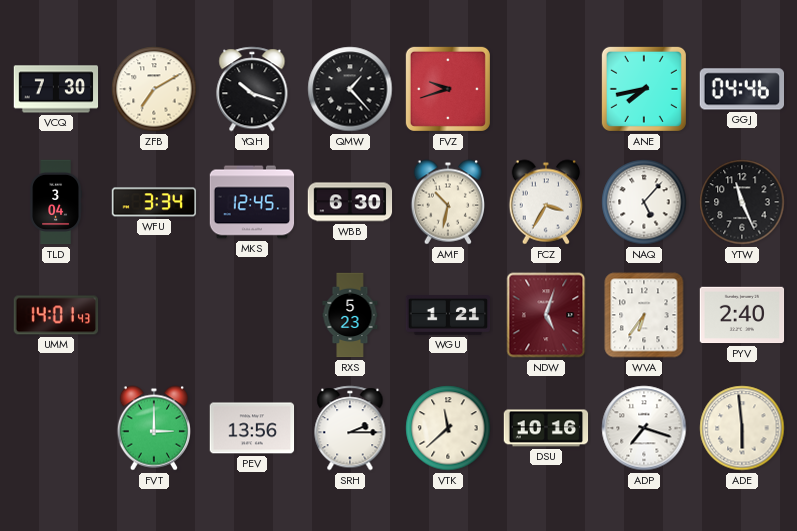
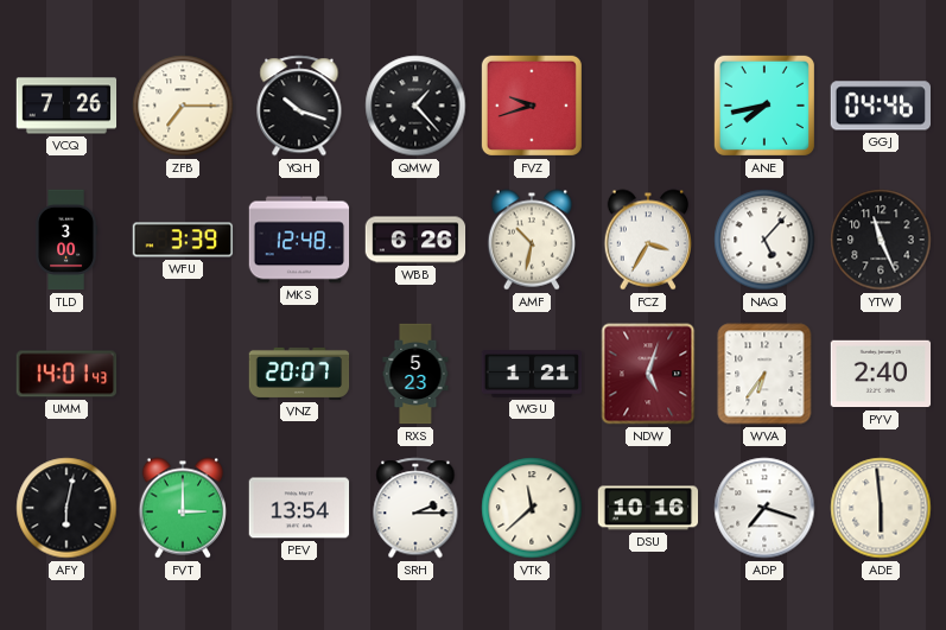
VCQ: 7:30 -> 7:26 (66, 106)
ZFB: 7:10 -> 7:15 (183, 106)
TLD: 3:04 -> 3:00 (65, 240)
WFU: 3:34 -> 3:39 (183, 240)
MKS: 12:45 -> 12:48 (299, 240)
WBB: 6:30 -> 6:26 (415, 240)
VNZ: none -> 20:07 (299, 374)
AFY: none -> 6:02 (66, 508)
PEV: 13:56 -> 13:54 (299, 508)
